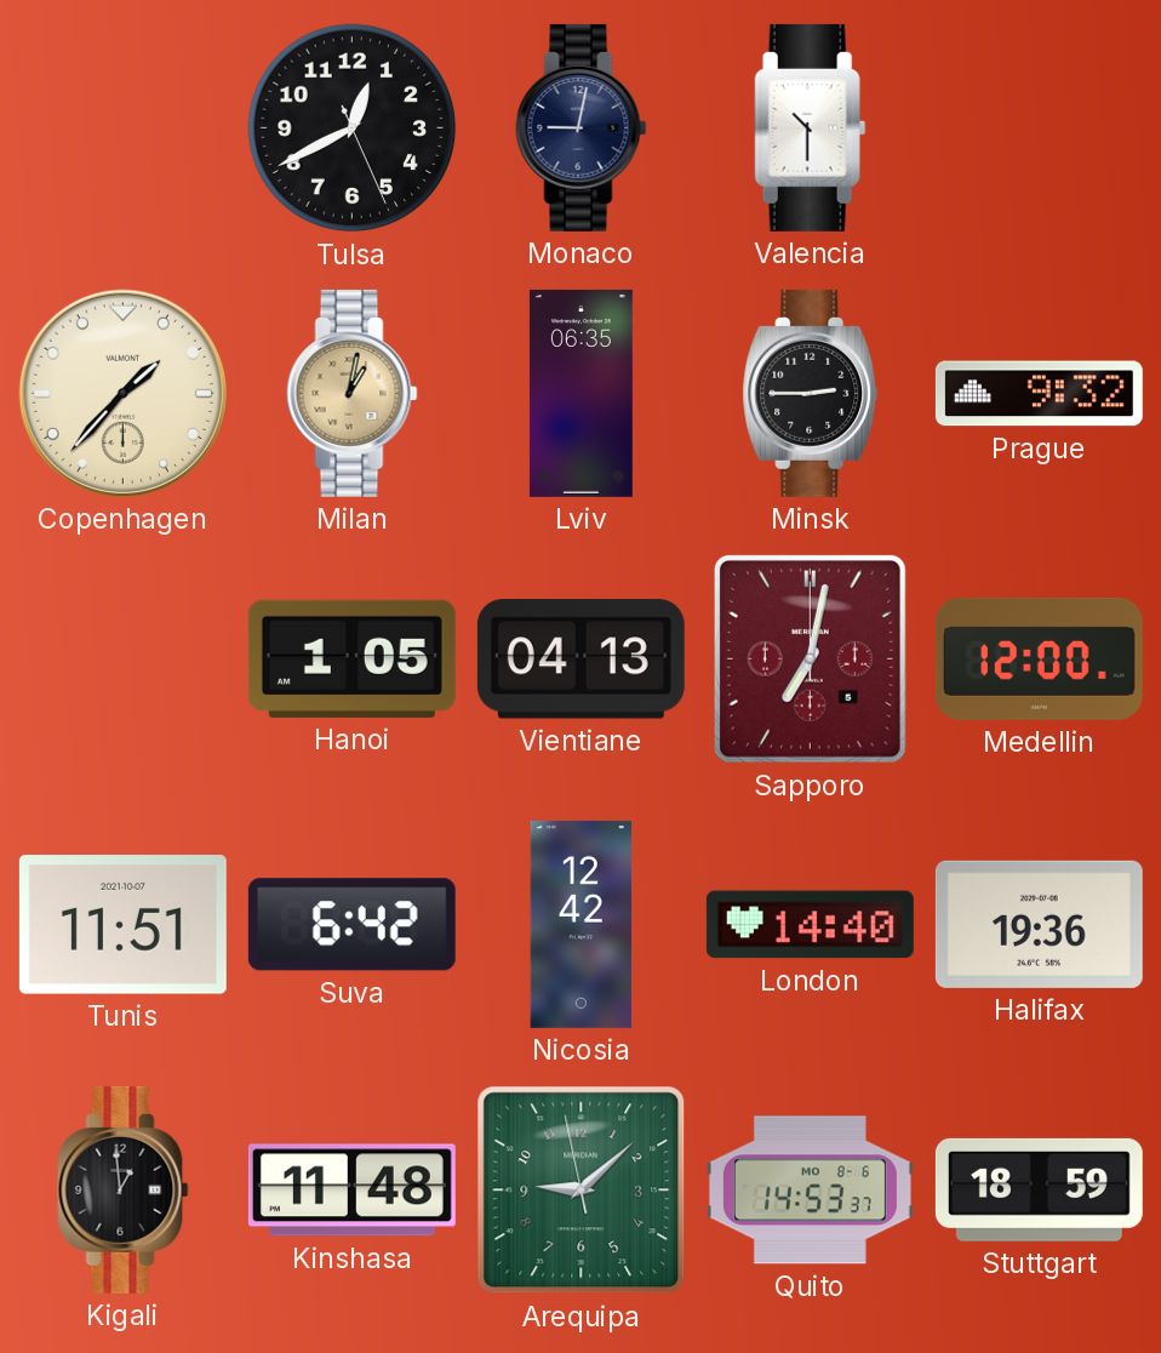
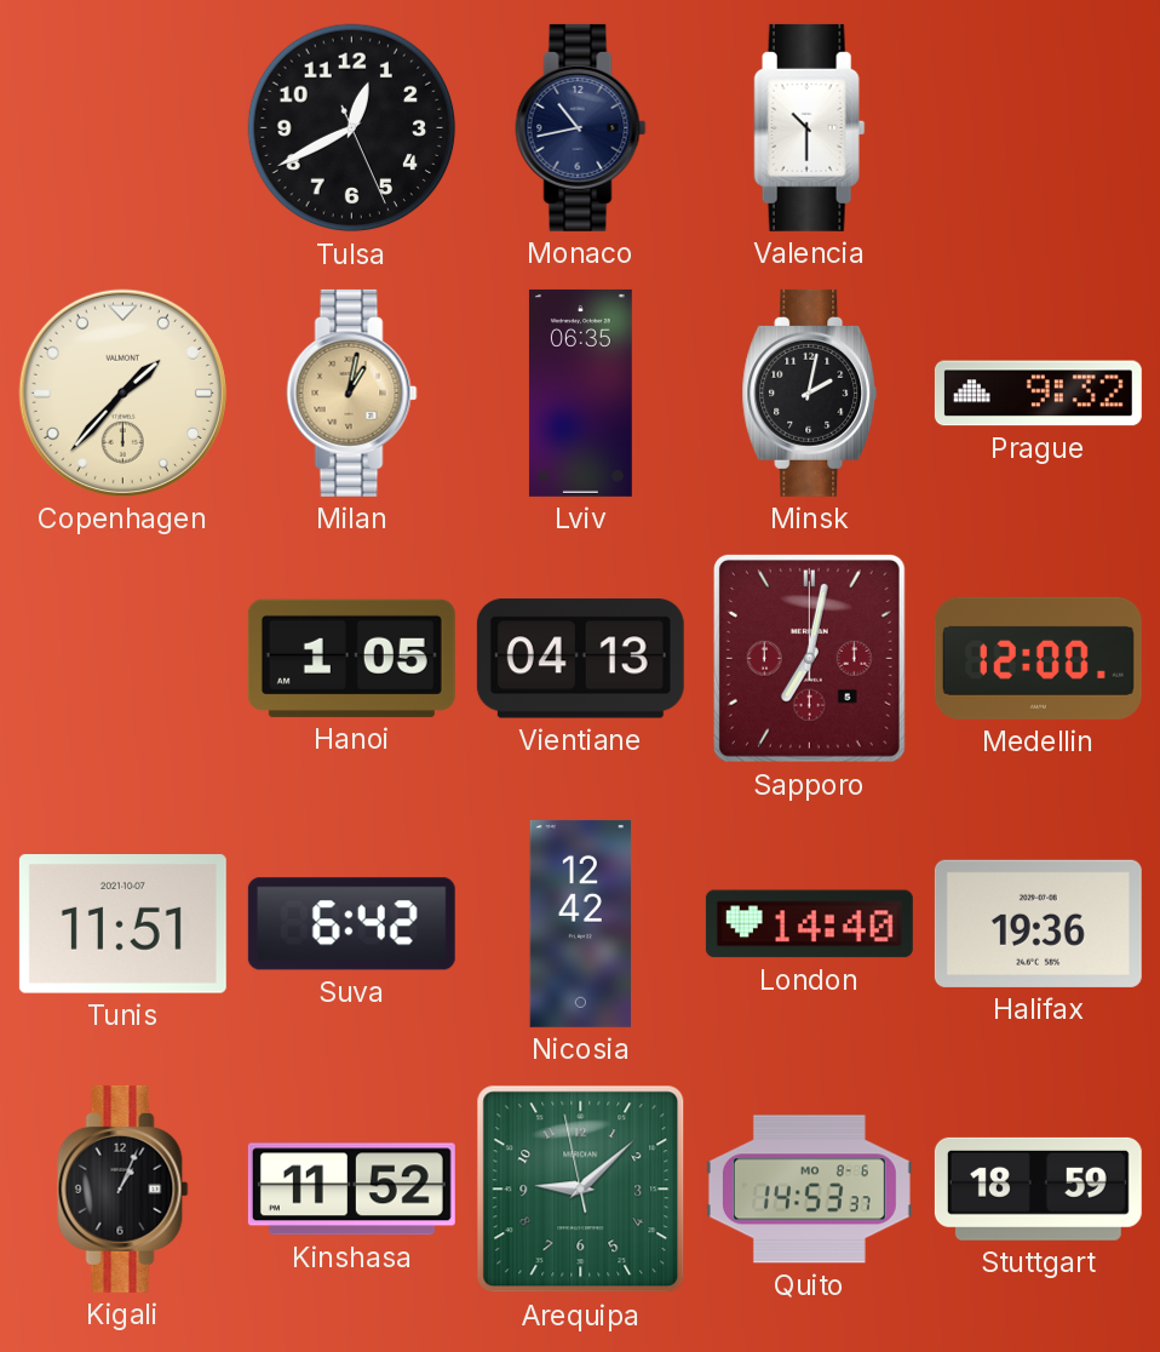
Monaco: 9:02 -> 10:43 (581, 127)
Minsk: 2:45 -> 2:02 (810, 393)
Kigali: 12:59 -> 1:04 (124, 1188)
Kinshasa: 11:48 -> 11:52 (351, 1190)
